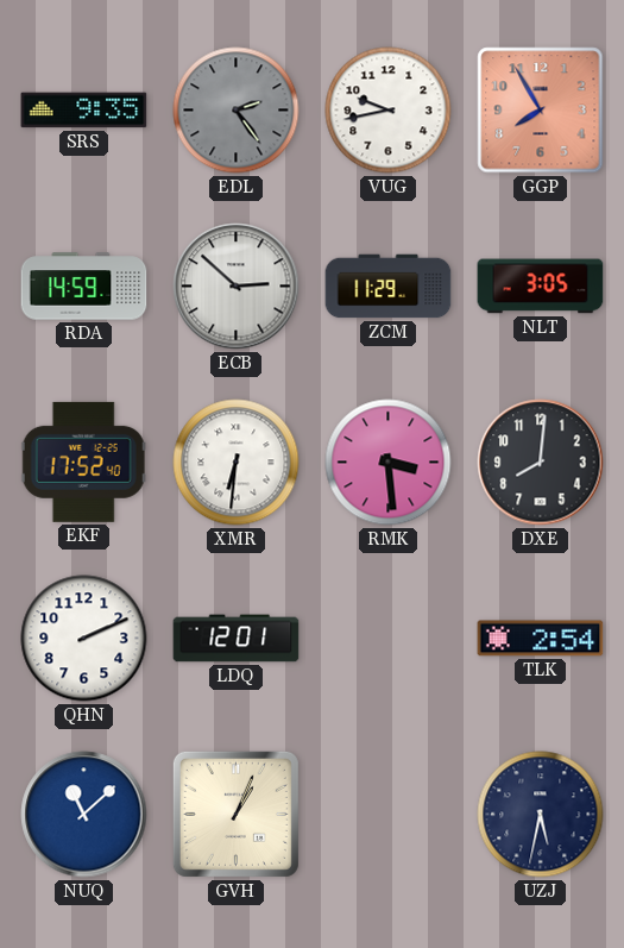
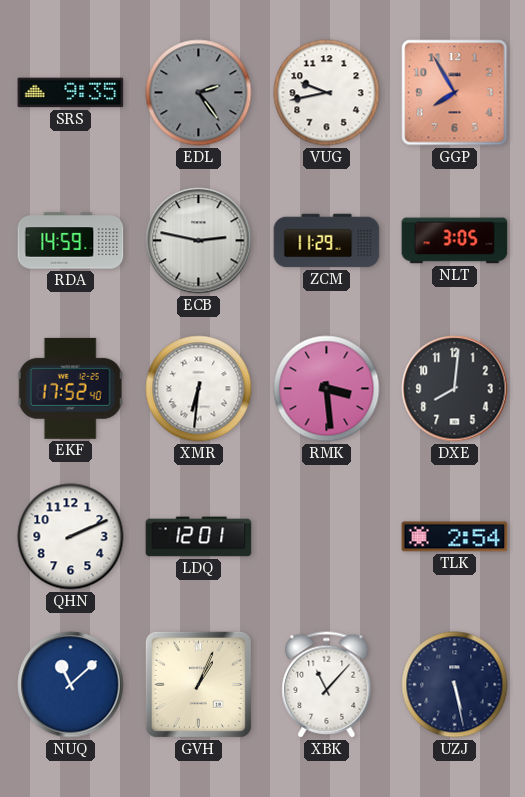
ECB: 2:52 -> 2:47 (199, 241)
XBK: none -> 11:07 (327, 685)
UZJ: 5:32 -> 5:28 (455, 685)
